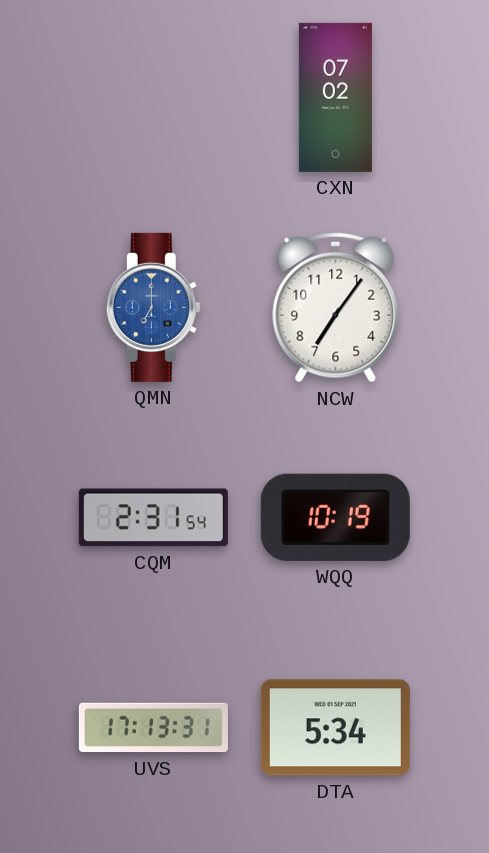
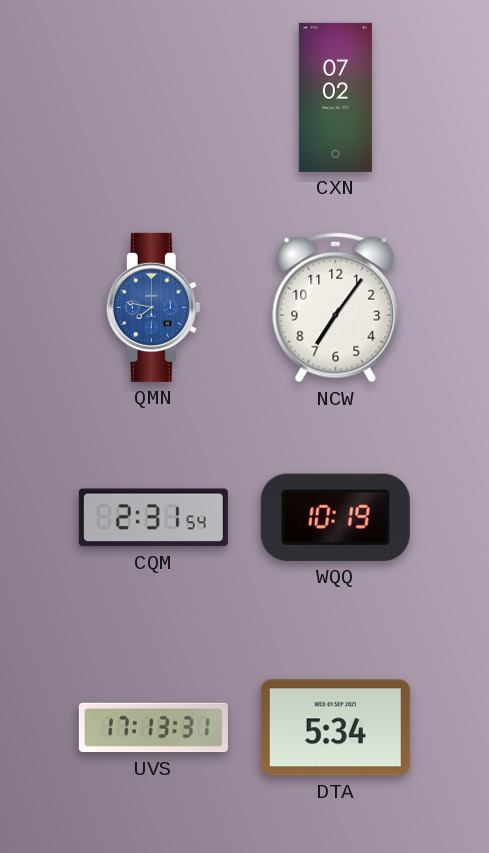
QMN: 7:00 -> 7:47 (153, 307)
